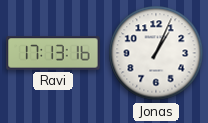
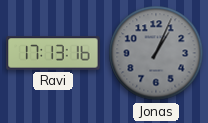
Jonas dial: white -> grey (156, 53)
